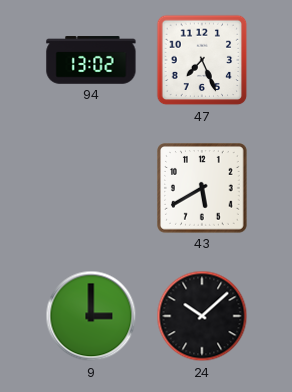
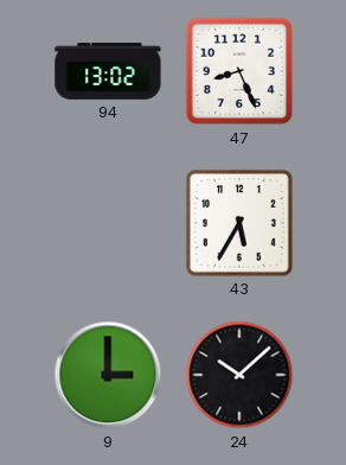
47: 7:26 -> 8:26 (239, 71)
43: 5:40 -> 5:35 (241, 224)
